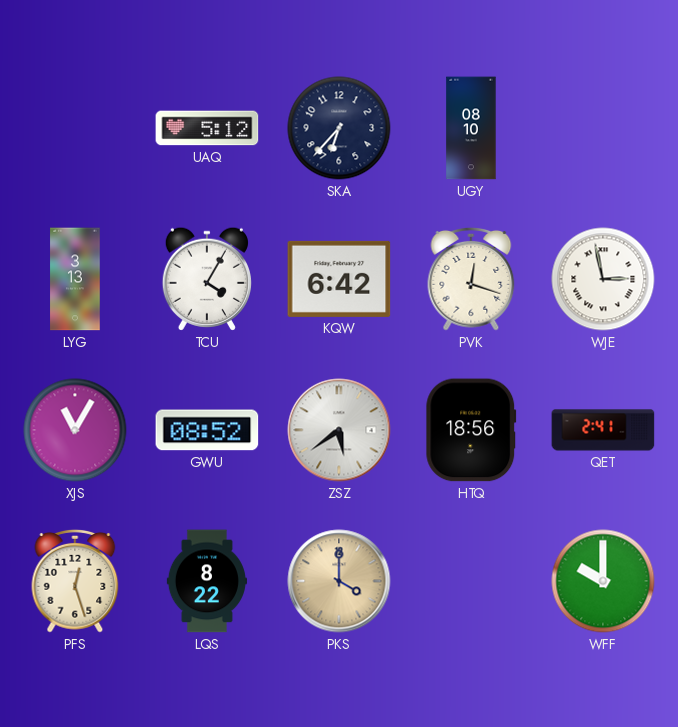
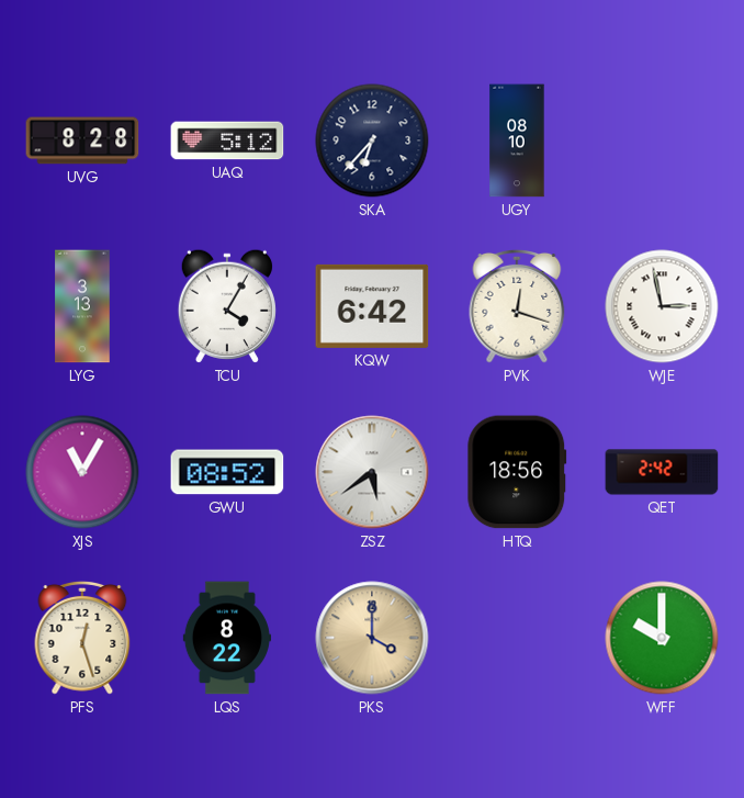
UVG: none -> 8:28 (82, 141)
QET: 2:41 -> 2:42 (662, 472)
